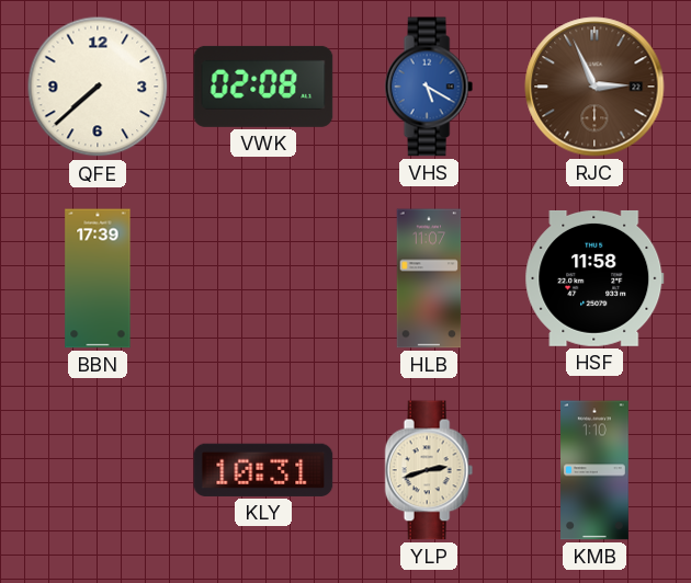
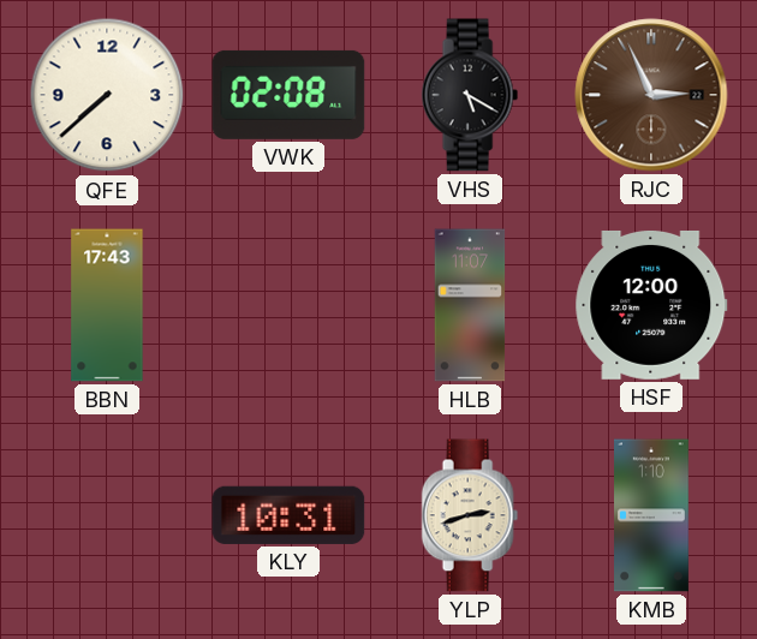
VHS dial: blue -> black (470, 95)
BBN: 17:39 -> 17:43 (107, 305)
HSF: 11:58 -> 12:00 (651, 305)
